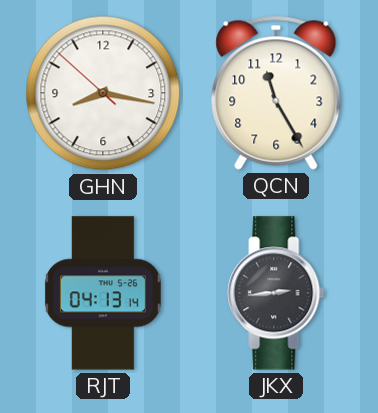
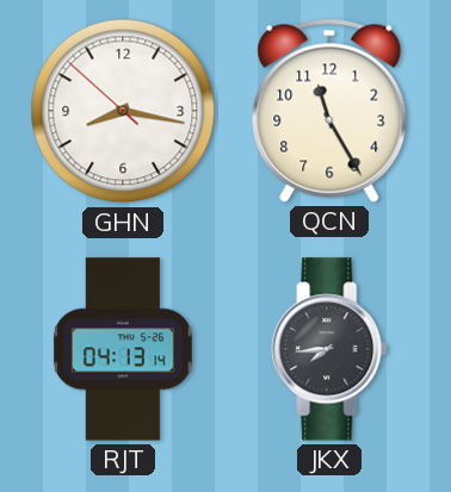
JKX: 2:44 -> 7:44 (329, 349)
